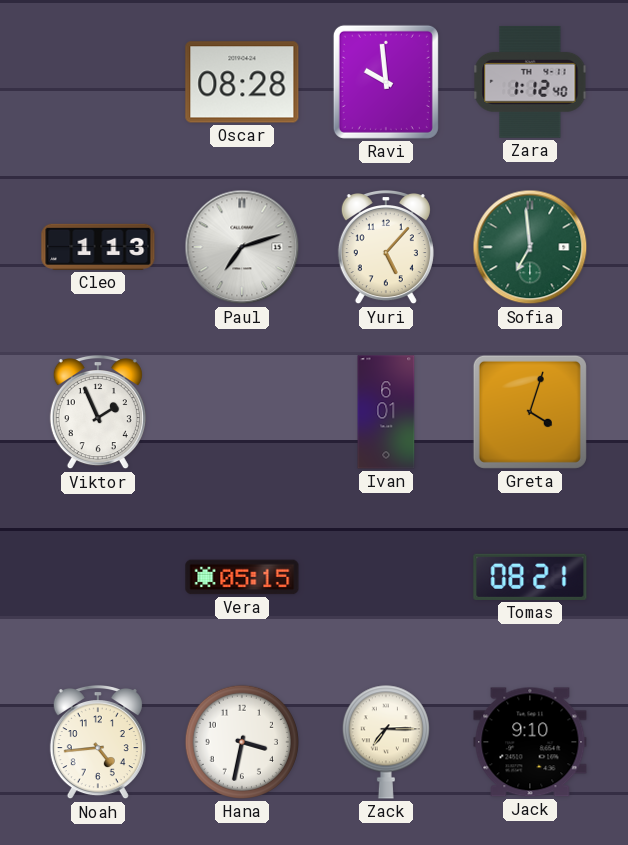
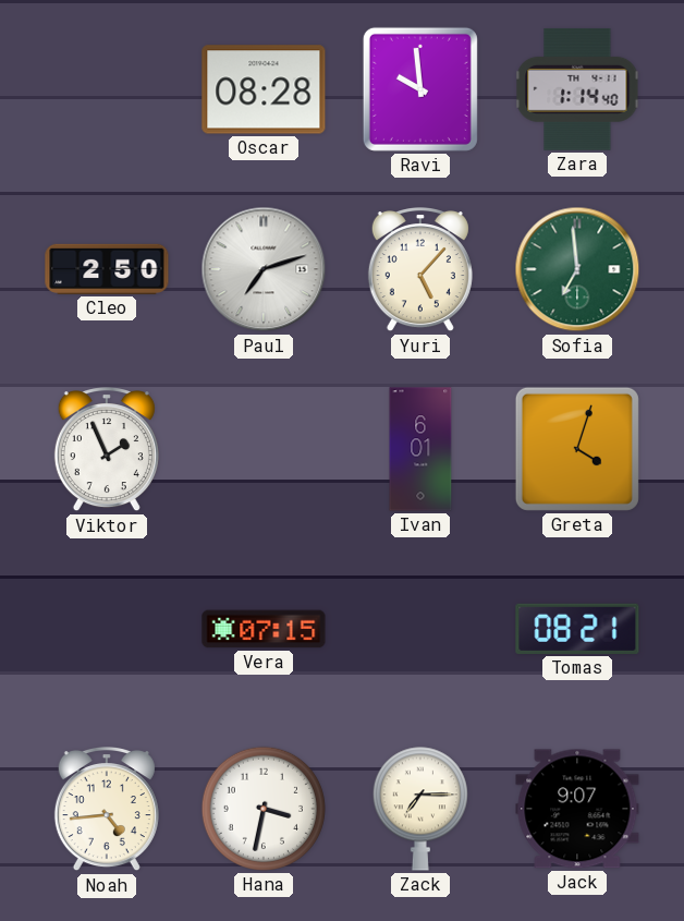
Zara: 1:12 -> 1:14 (577, 89)
Cleo: 1:13 -> 2:50 (107, 269)
Vera: 05:15 -> 07:15 (264, 629)
Jack: 9:10 -> 9:07 (577, 809)
